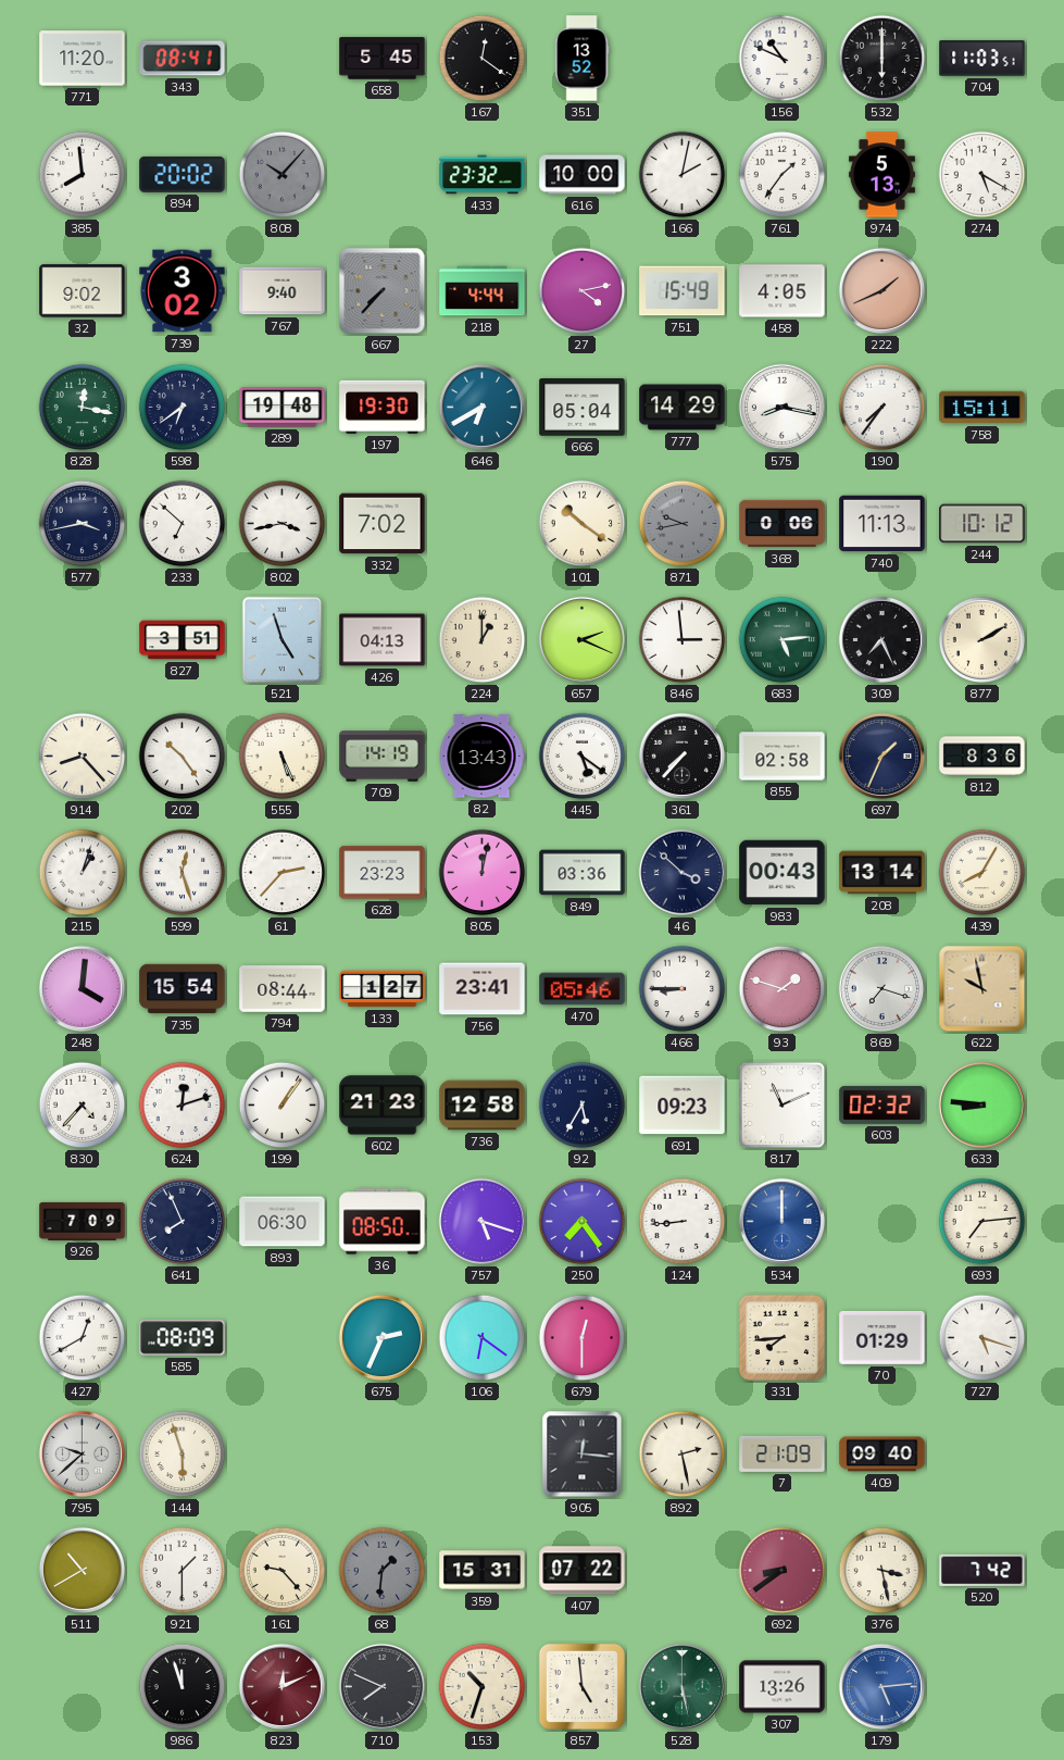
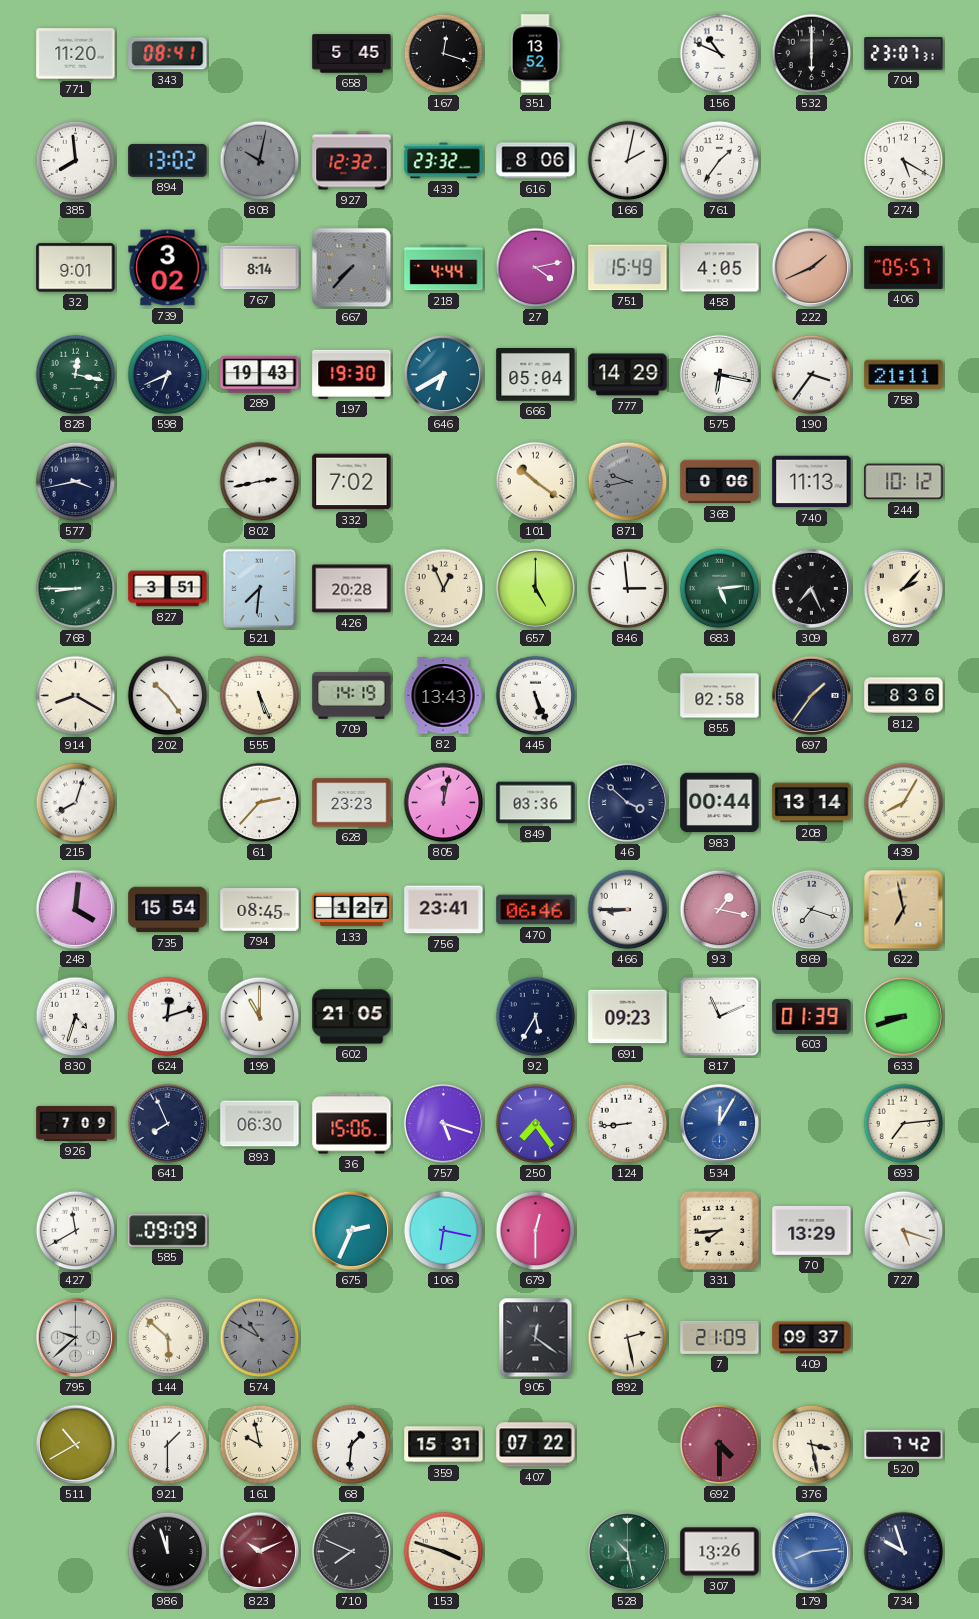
167: 12:21 -> 12:18 (444, 54)
704: 11:03 -> 23:07 (904, 54)
894: 20:02 -> 13:02 (168, 160)
808: 10:07 -> 10:02 (260, 161)
927: none -> 12:32 (352, 161)
616: 10:00 -> 8:06 (536, 161)
974: 5:13 -> none (881, 175)
32: 9:02 -> 9:01 (76, 268)
767: 9:40 -> 8:14 (260, 268)
406: none -> 05:57 (904, 267)
598: 6:39 -> 6:41 (168, 375)
289: 19:48 -> 19:43 (260, 375)
575: 8:17 -> 6:17 (719, 374)
190: 7:36 -> 3:36 (812, 375)
758: 15:11 -> 21:11 (904, 375)
233: 6:52 -> none (183, 524)
802: 3:43 -> 2:43 (260, 482)
768: none -> 8:45 (76, 589)
521: 4:57 -> 7:31 (260, 589)
426: 04:13 -> 20:28 (352, 589)
224: 1:00 -> 12:56 (444, 589)
657: 2:19 -> 5:00 (535, 588)
877: 2:10 -> 2:07 (903, 588)
914: 8:23 -> 8:20 (76, 696)
445: 5:21 -> 5:26 (536, 696)
361: 7:37 -> none (681, 756)
697: 1:34 -> 1:36 (811, 695)
215: 1:03 -> 8:03 (76, 803)
599: 12:27 -> none (183, 873)
983: 00:43 -> 00:44 (720, 803)
794: 08:44 -> 08:45 (260, 910)
470: 05:46 -> 06:46 (536, 910)
93: 1:48 -> 1:17 (720, 910)
622: 9:58 -> 6:58 (904, 910)
830: 4:37 -> 4:33 (76, 1017)
199: 1:06 -> 11:00 (260, 1017)
602: 21:23 -> 21:05 (352, 1017)
736: 12:58 -> none (483, 1106)
603: 02:32 -> 01:39 (812, 1016)
633: 8:46 -> 8:42 (903, 1016)
36: 08:50 -> 15:06 (352, 1124)
534: 12:00 -> 12:05 (719, 1123)
427: 12:40 -> 11:40 (76, 1231)
585: 08:09 -> 09:09 (168, 1231)
106: 6:21 -> 6:17 (444, 1231)
70: 01:29 -> 13:29 (812, 1230)
144: 5:57 -> 5:52 (168, 1338)
574: none -> 10:50 (260, 1338)
905: 12:16 -> 12:21 (536, 1338)
409: 09:40 -> 09:37 (812, 1338)
161: 9:23 -> 9:58 (260, 1445)
68 dial: grey -> white (352, 1445)
692: 8:39 -> 4:30 (720, 1445)
823: 12:11 -> 10:11 (259, 1551)
153: 10:33 -> 3:48 (444, 1552)
857: 4:59 -> none (581, 1686)
528: 5:28 -> 10:28 (627, 1551)
179: 5:14 -> 8:14 (811, 1551)
734: none -> 9:57 (904, 1552)
